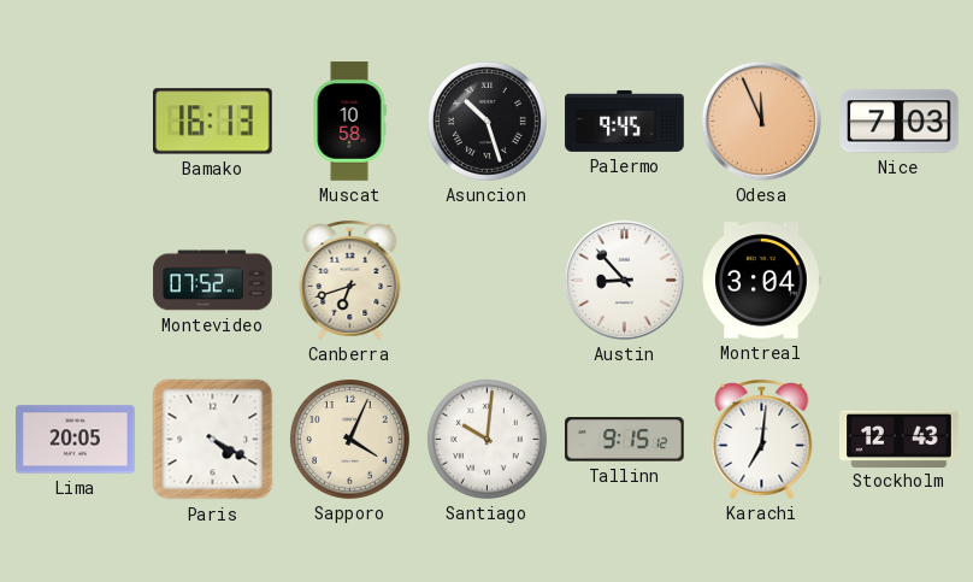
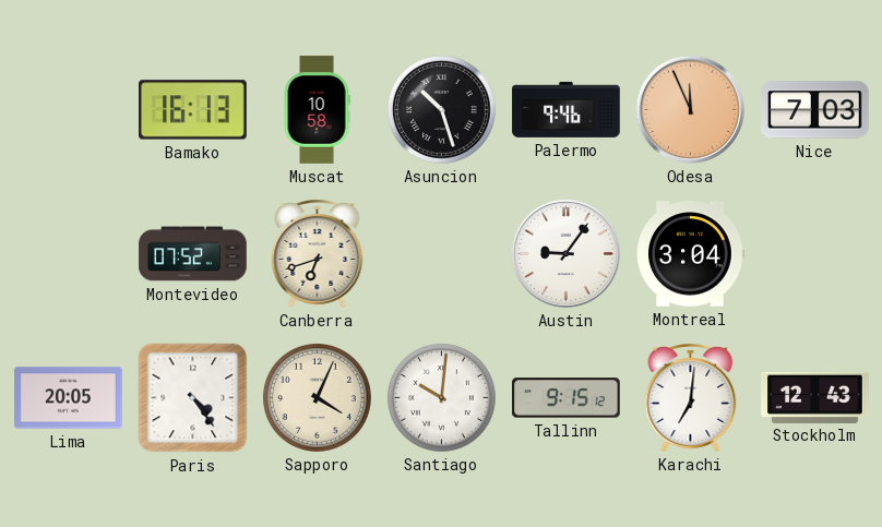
Palermo: 9:45 -> 9:46 (567, 109)
Austin: 8:53 -> 9:06 (565, 253)
Paris: 4:20 -> 4:24 (193, 398)
